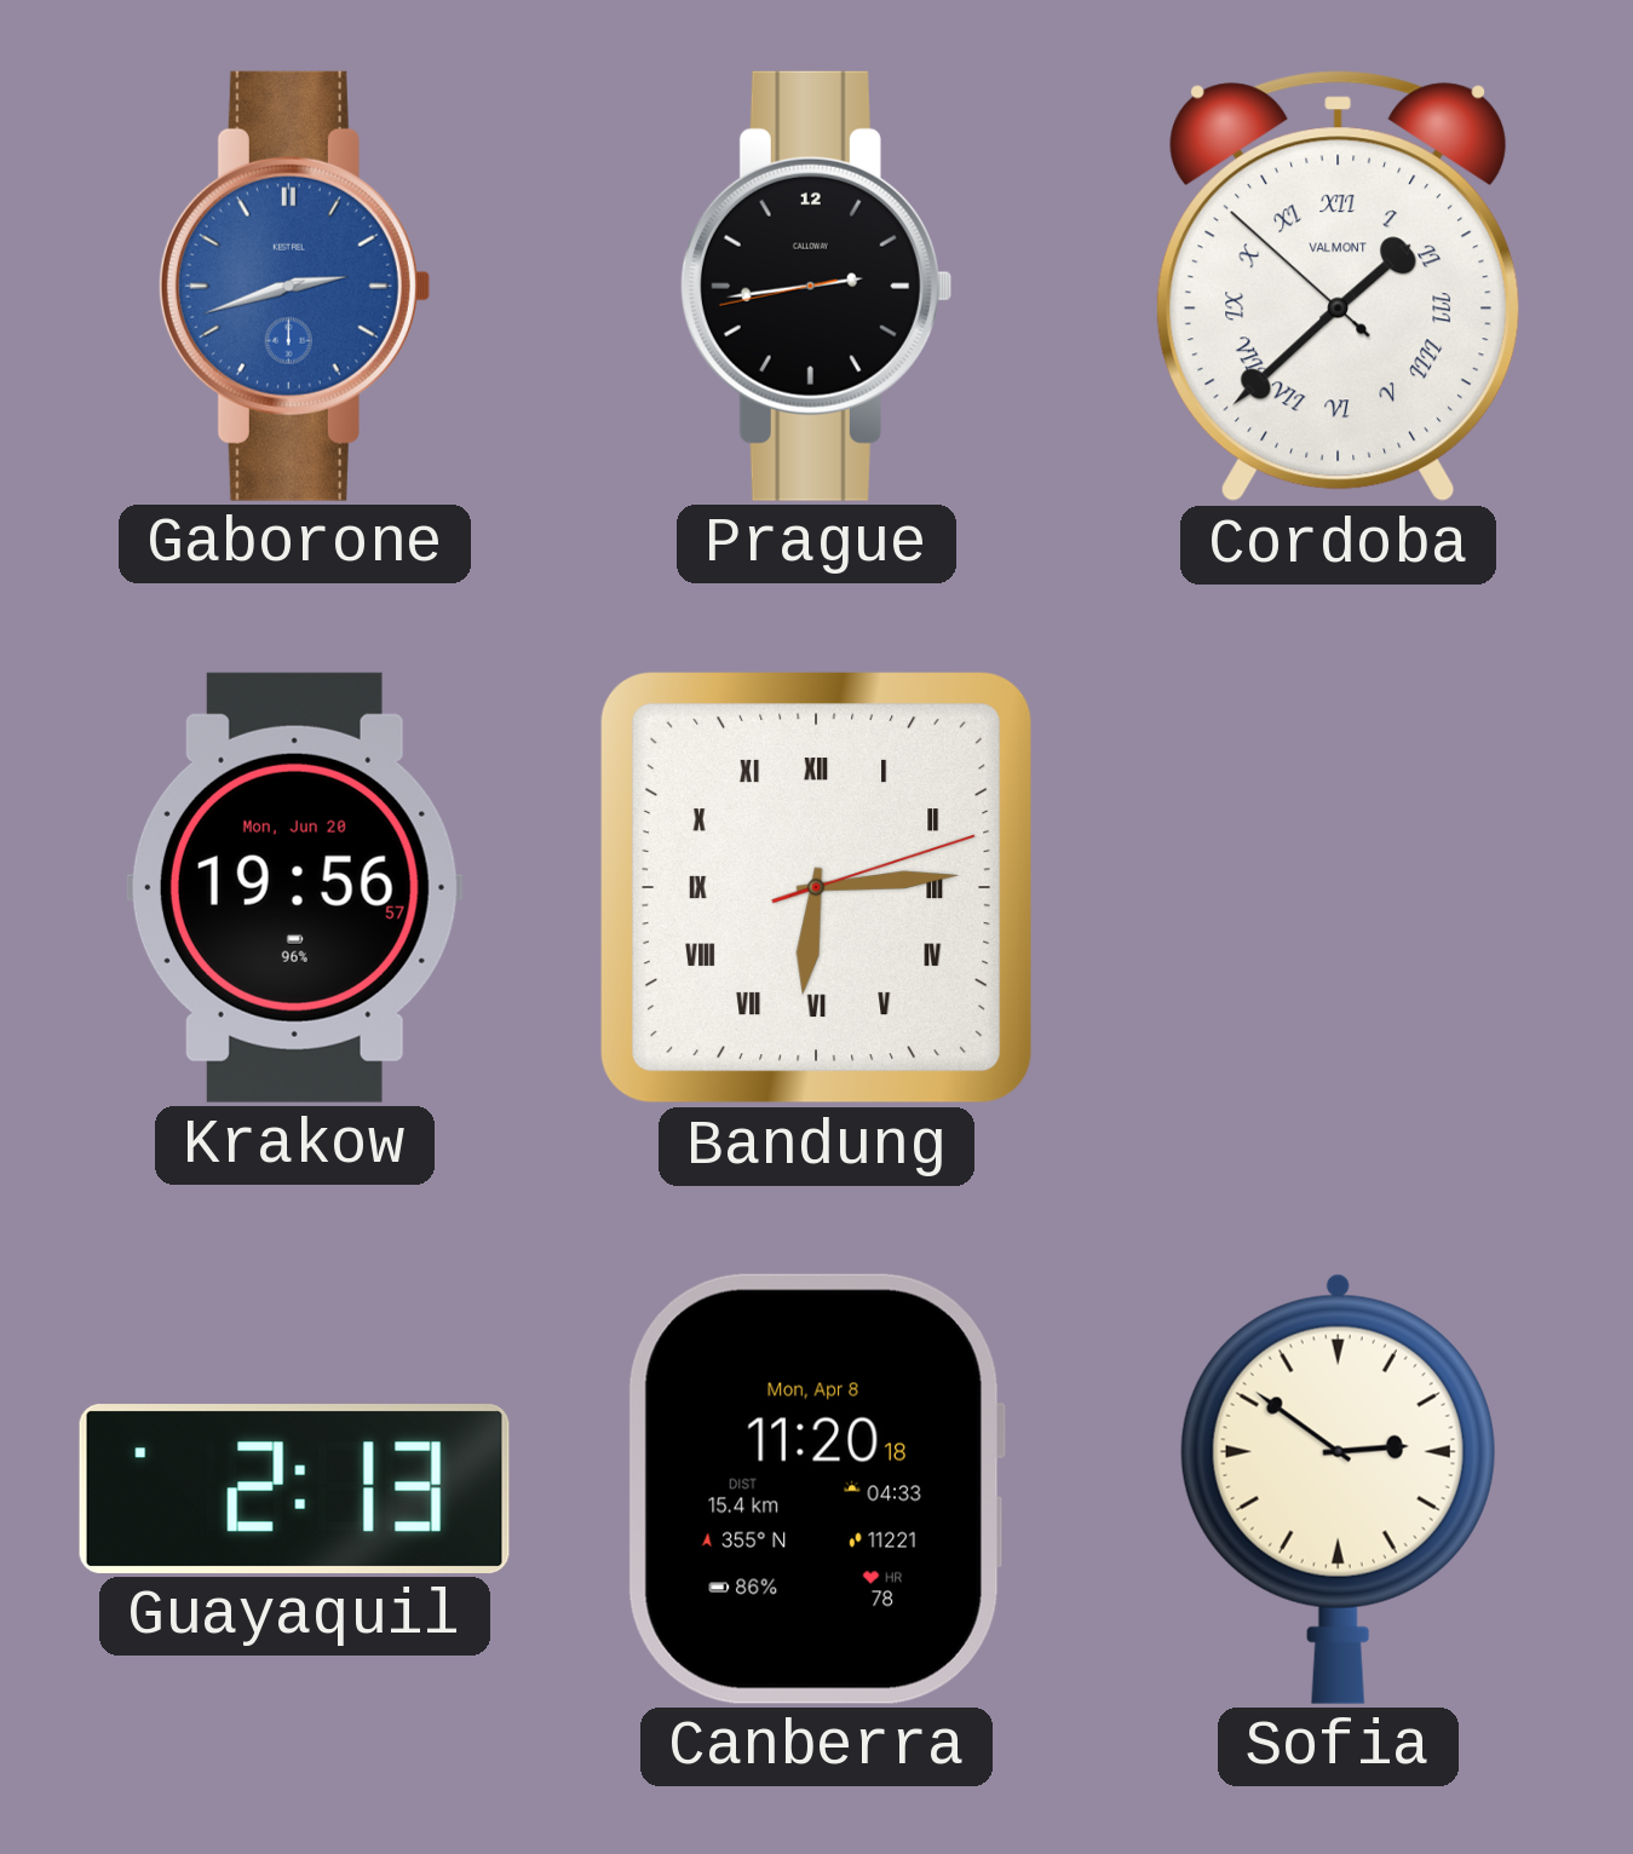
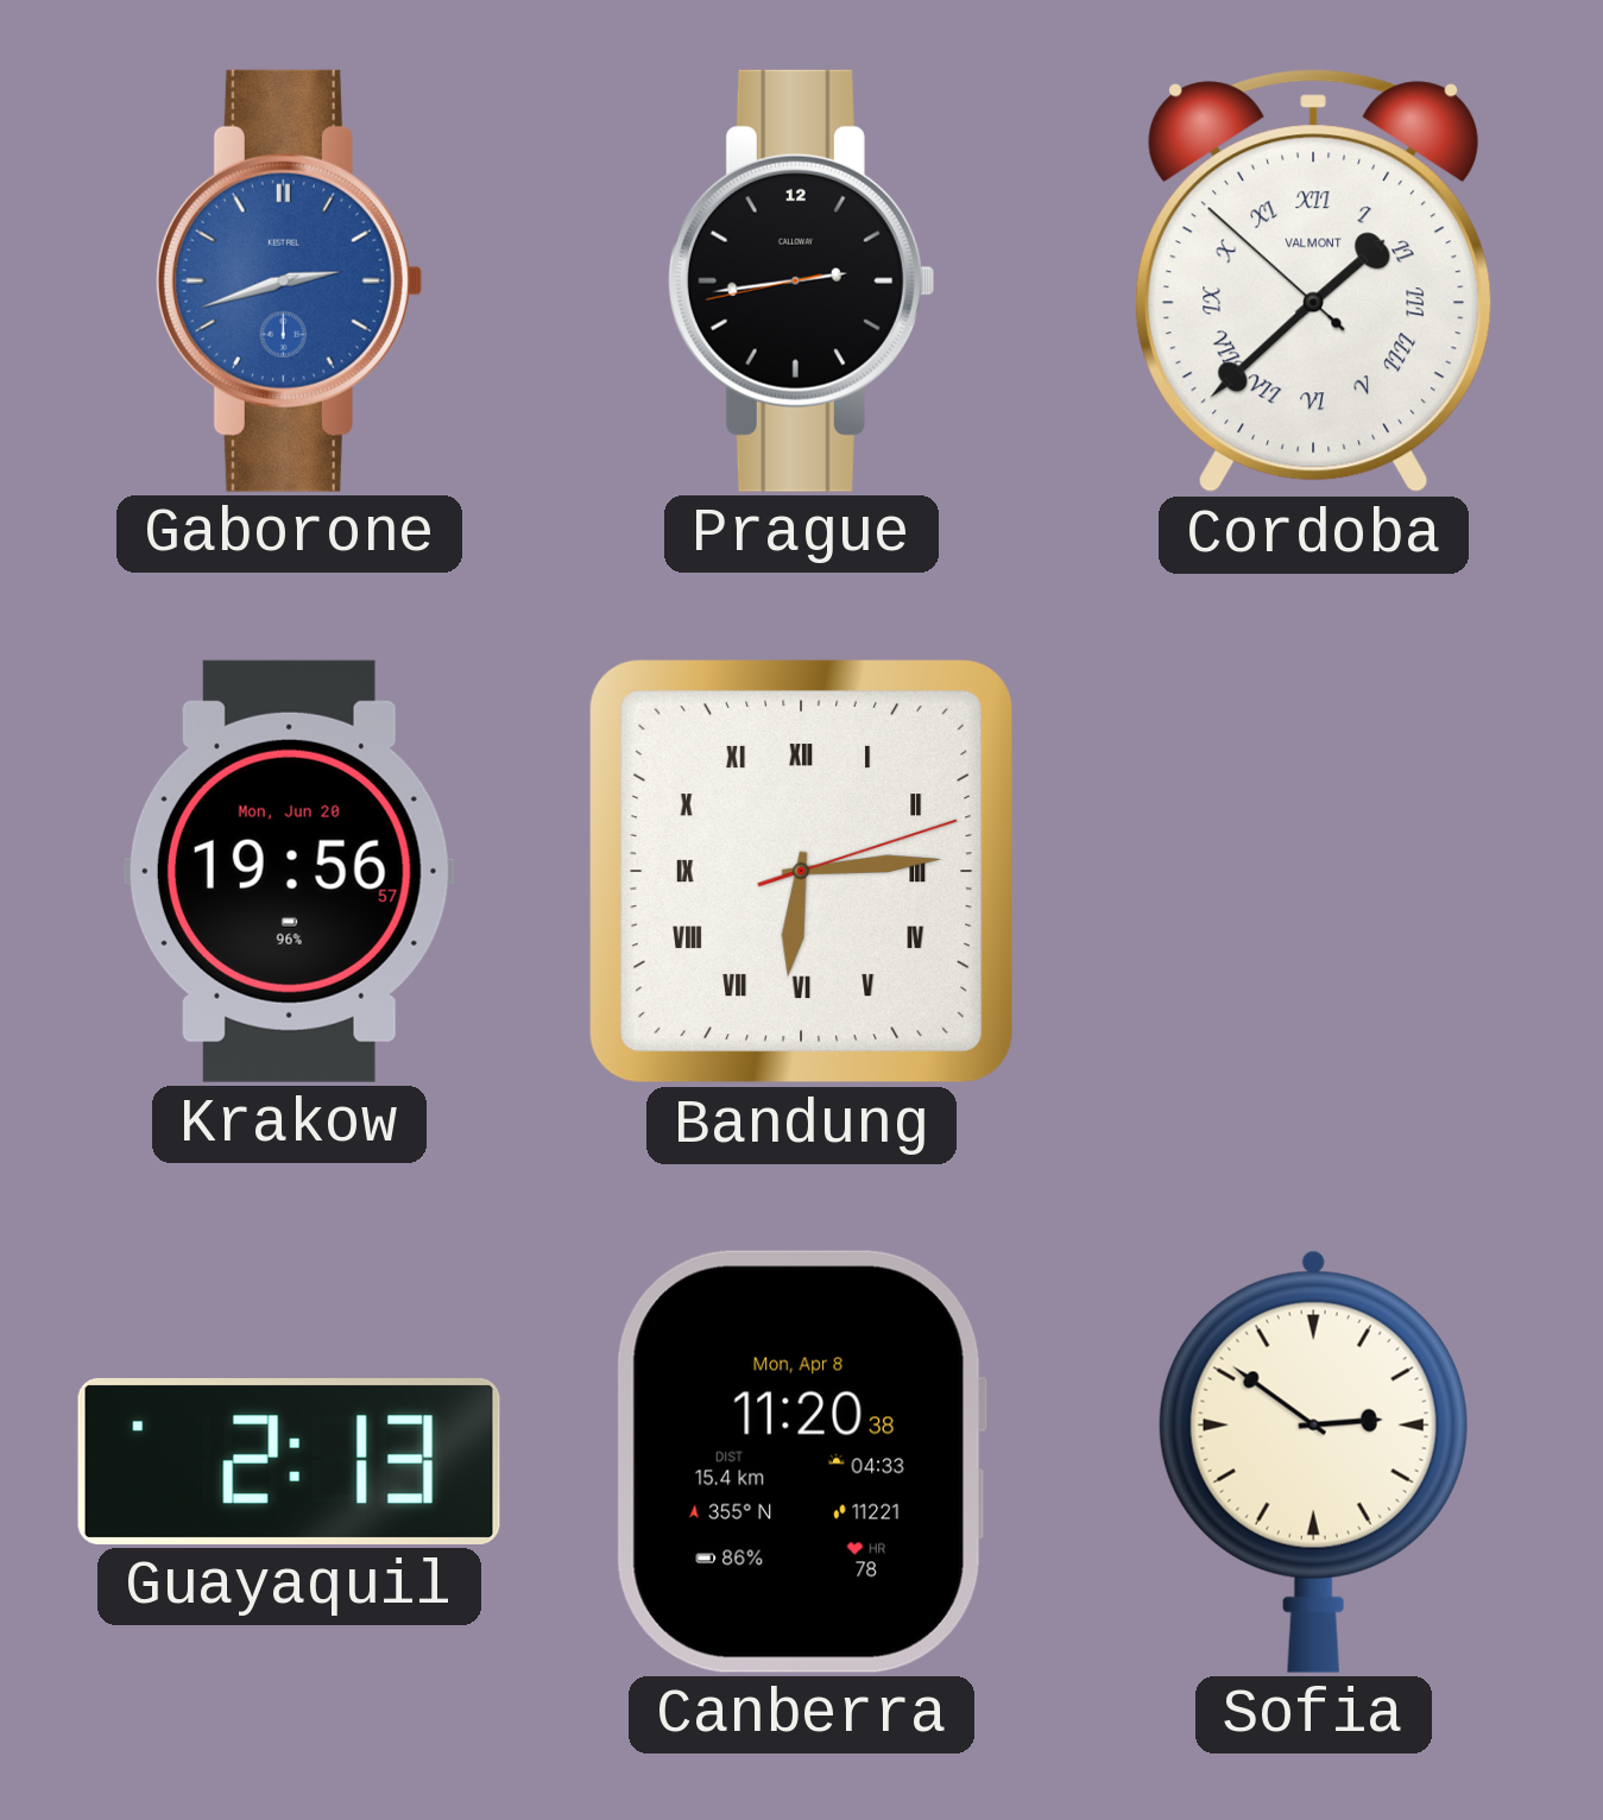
Canberra: 11:20:18 -> 11:20:38 (801, 1461)
